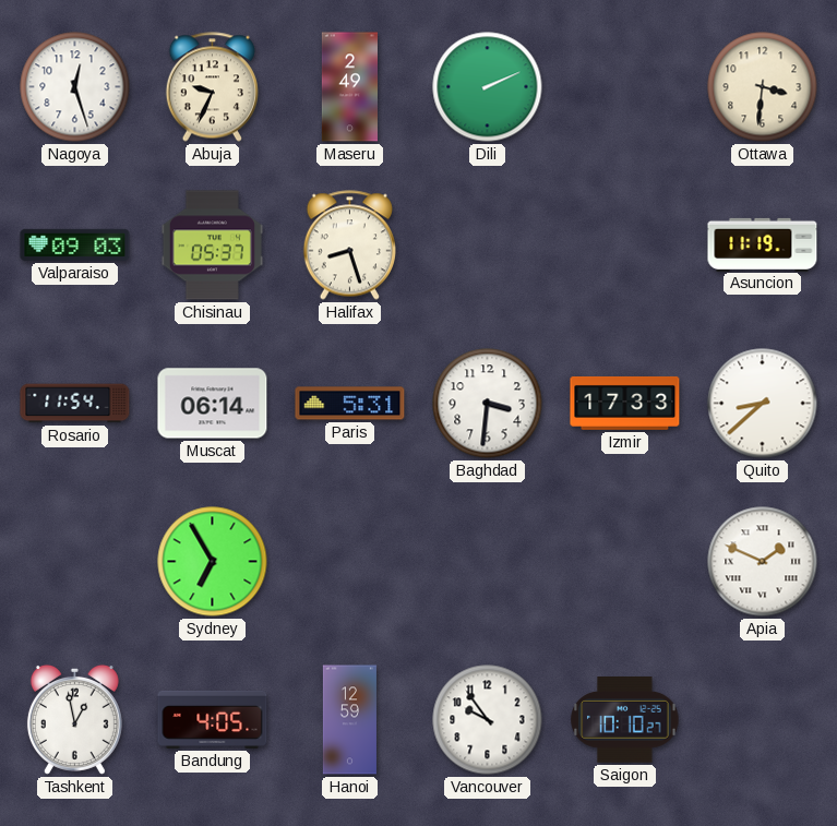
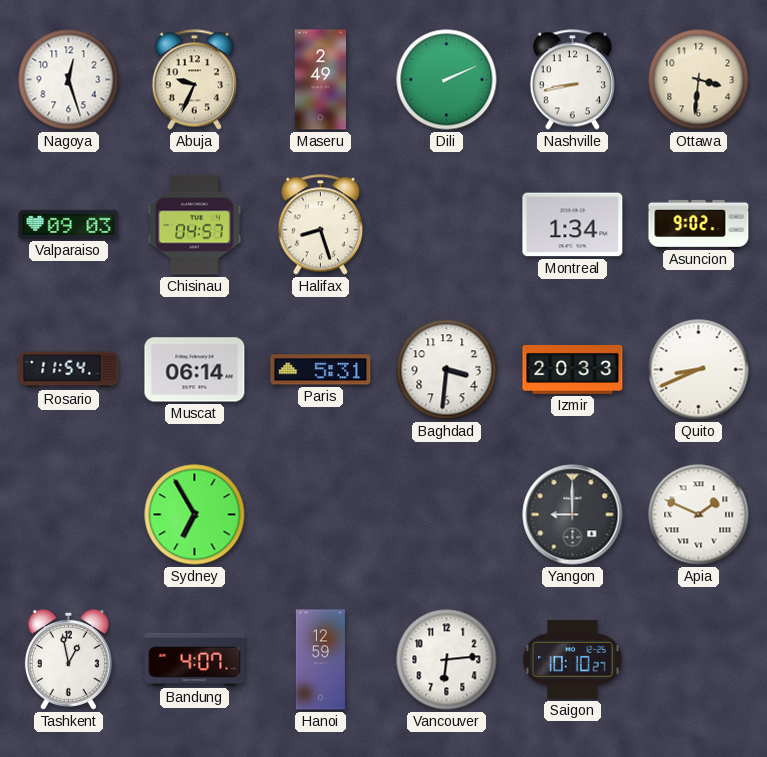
Nashville: none -> 8:43 (572, 80)
Chisinau: 05:37 -> 04:57 (194, 225)
Montreal: none -> 1:34 (573, 225)
Asuncion: 11:19 -> 9:02 (699, 224)
Izmir: 17:33 -> 20:33 (573, 369)
Quito: 8:38 -> 8:41 (699, 370)
Yangon: none -> 9:00 (573, 515)
Bandung: 4:05 -> 4:07 (195, 659)
Vancouver: 9:54 -> 6:14 (447, 660)
